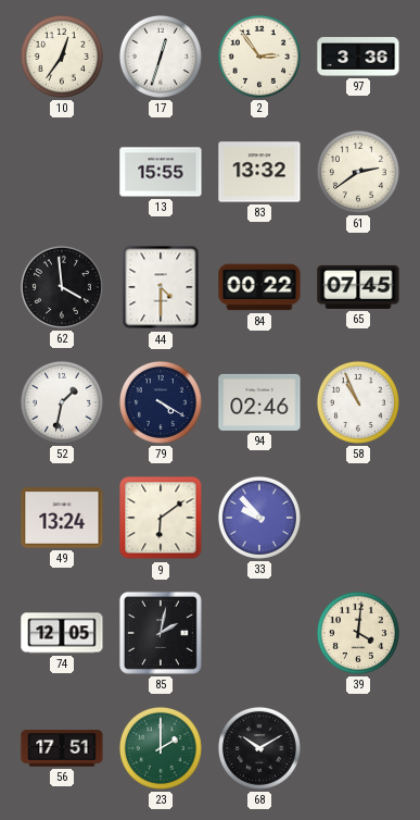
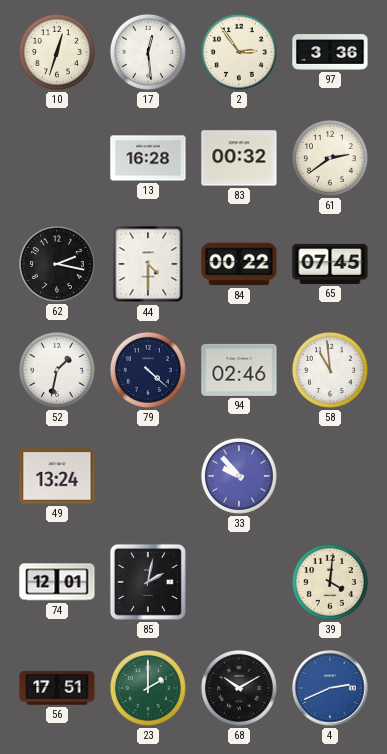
10: 12:36 -> 12:33 (57, 52)
17: 12:33 -> 12:29 (148, 52)
13: 15:55 -> 16:28 (148, 158)
83: 13:32 -> 00:32 (239, 158)
62: 3:59 -> 2:17 (57, 264)
79: 4:20 -> 4:22 (148, 370)
58: 10:56 -> 10:59 (330, 370)
9: 6:09 -> none (161, 518)
74: 12:05 -> 12:01 (57, 582)
4: none -> 2:41 (330, 688)
